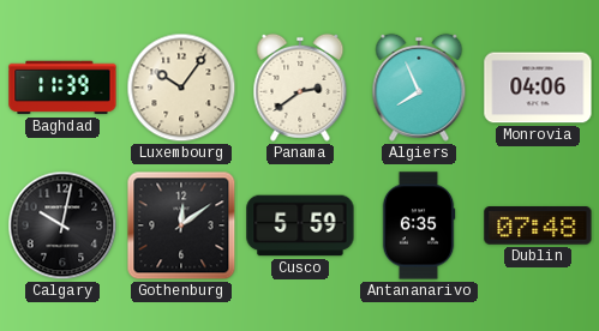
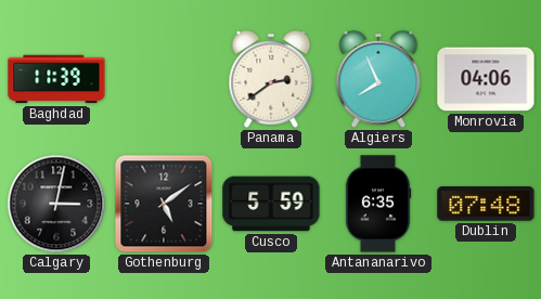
Luxembourg: 10:06 -> none (181, 88)
Calgary: 10:02 -> 3:02 (56, 204)
Gothenburg: 12:09 -> 5:09 (164, 204)
